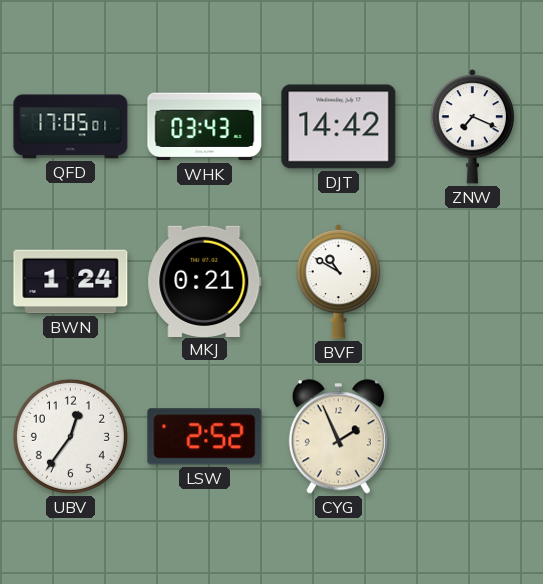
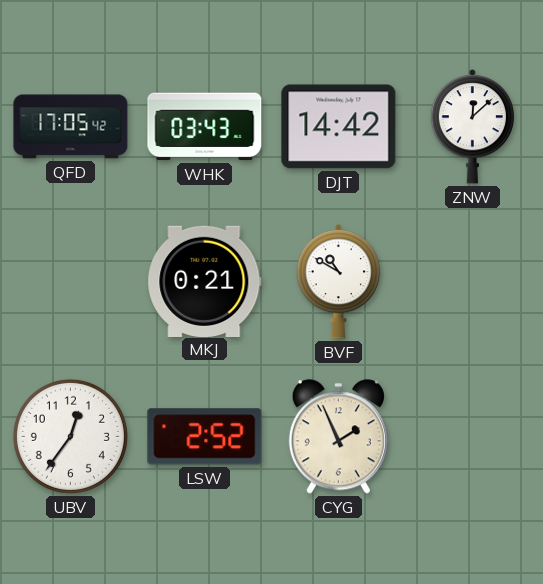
QFD: 17:05:01 -> 17:05:42 (71, 127)
ZNW: 7:19 -> 12:08 (472, 127)
BWN: 1:24 -> none (71, 282)
